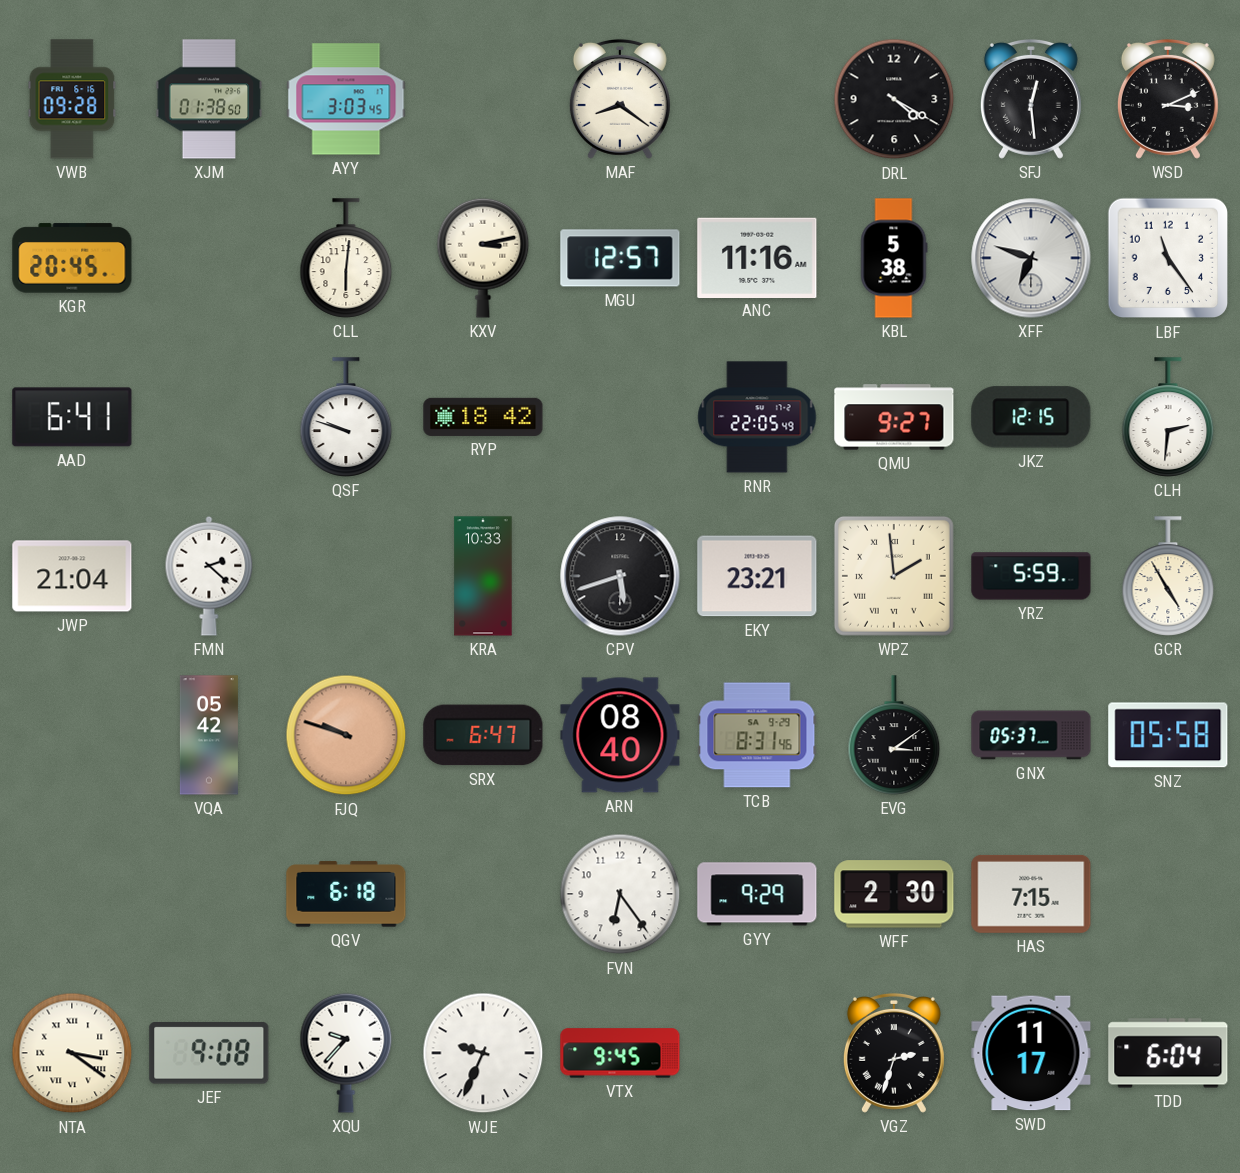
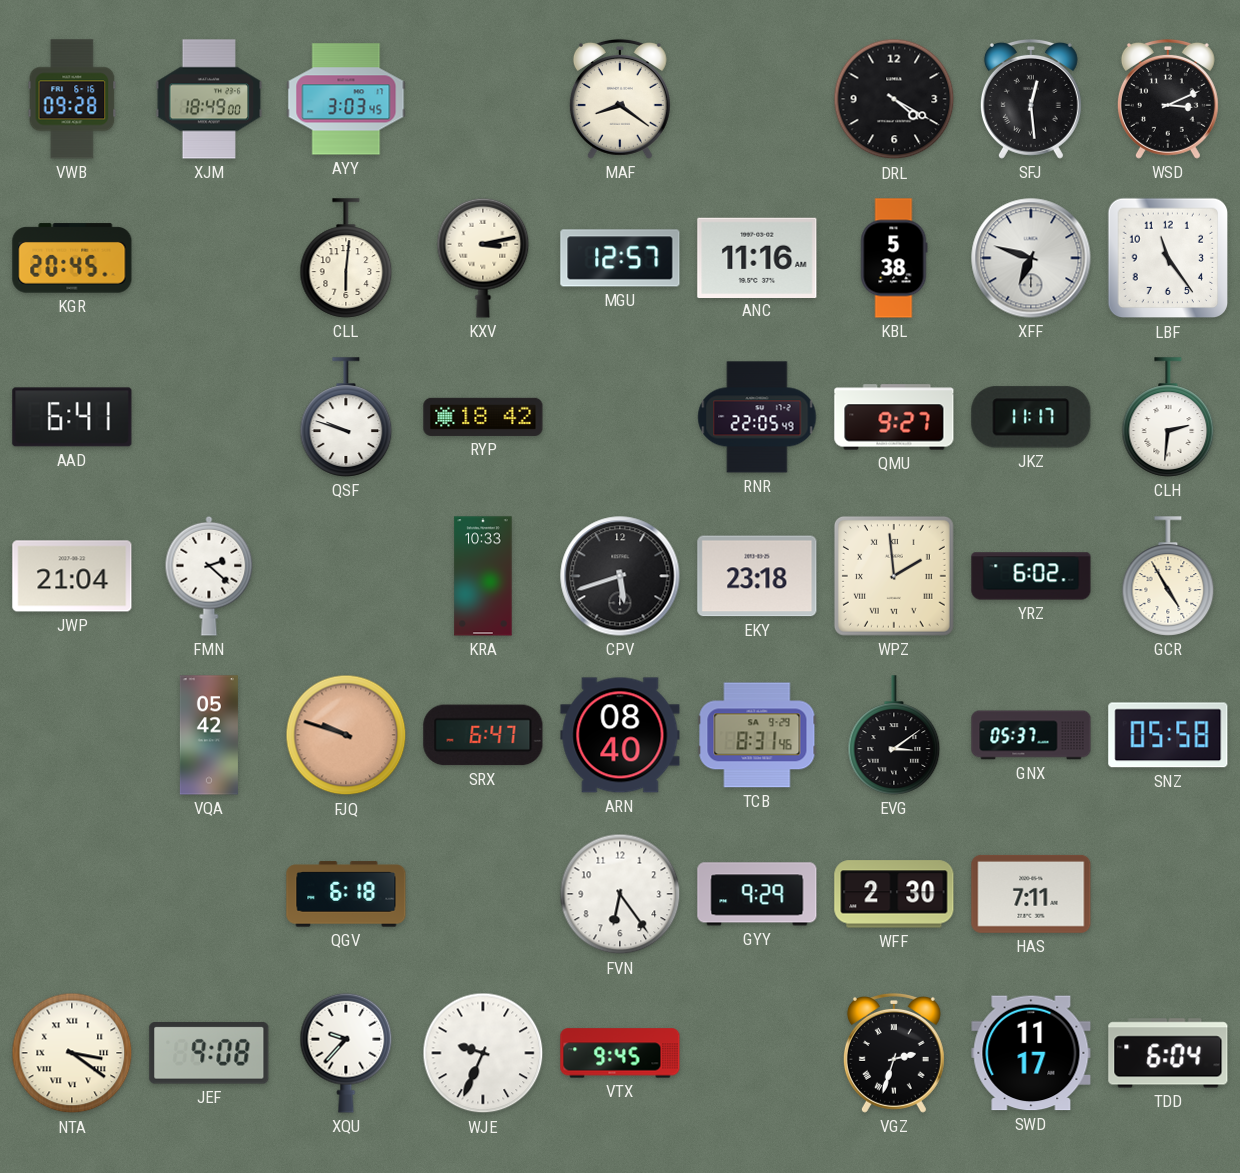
XJM: 01:38 -> 18:49 (209, 99)
JKZ: 12:15 -> 11:17 (1031, 417)
EKY: 23:21 -> 23:18 (757, 576)
YRZ: 5:59 -> 6:02 (1031, 576)
HAS: 7:15 -> 7:11 (1031, 894)
